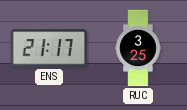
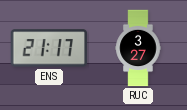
RUC: 3:25 -> 3:27 (138, 48)
